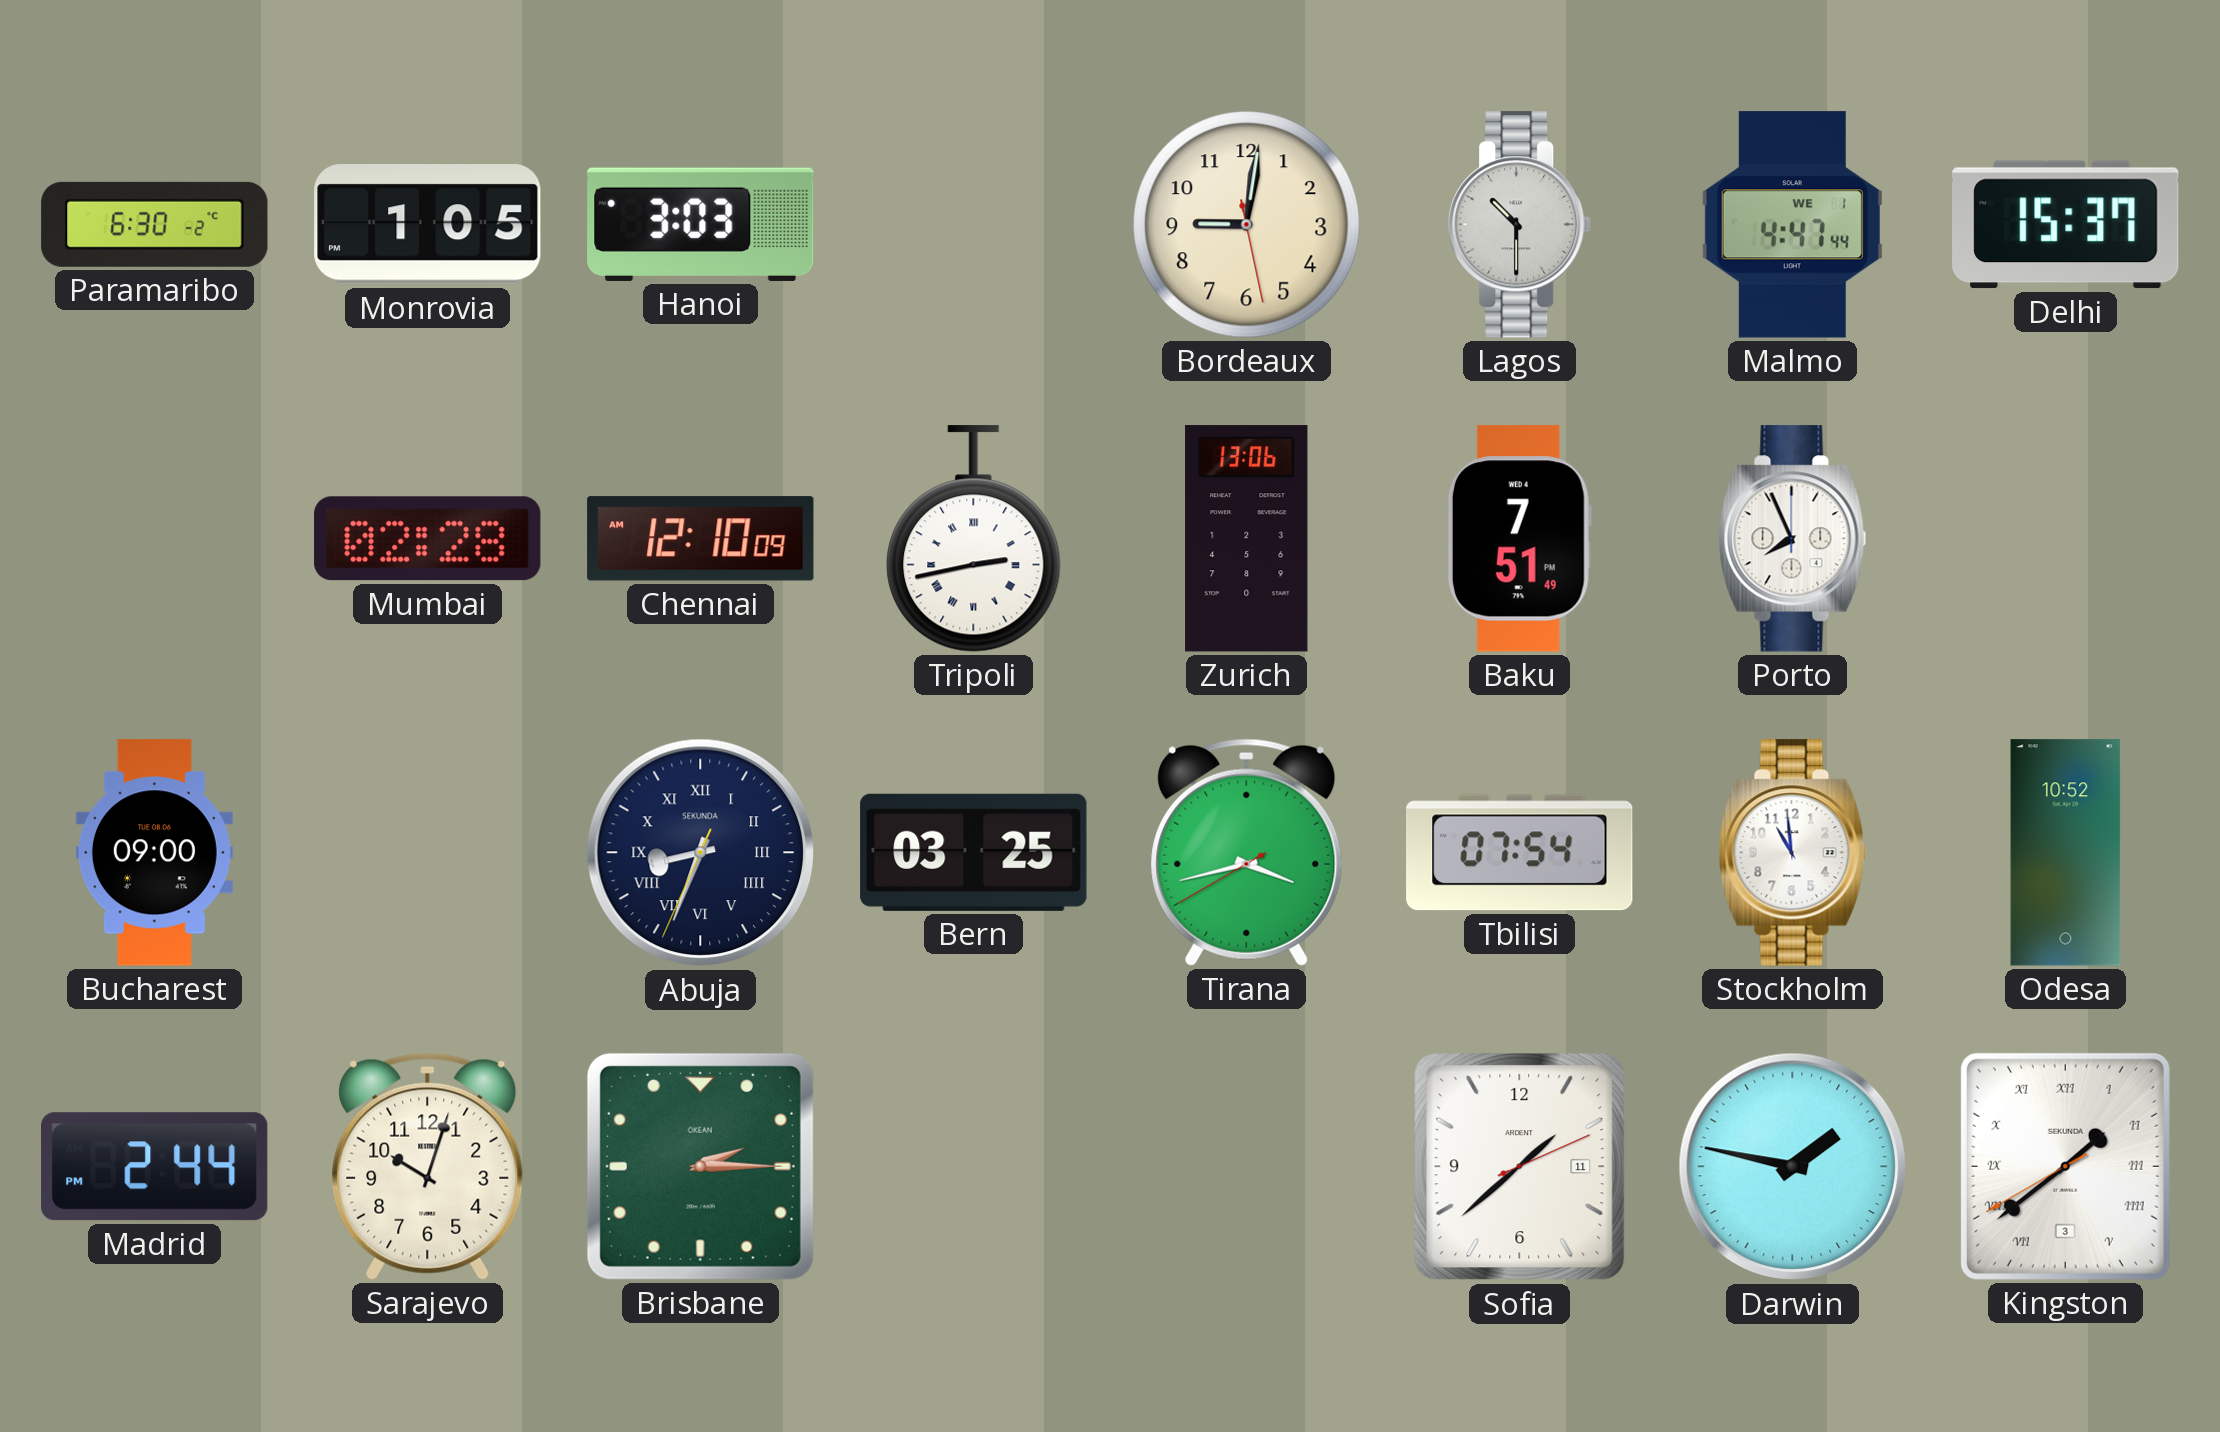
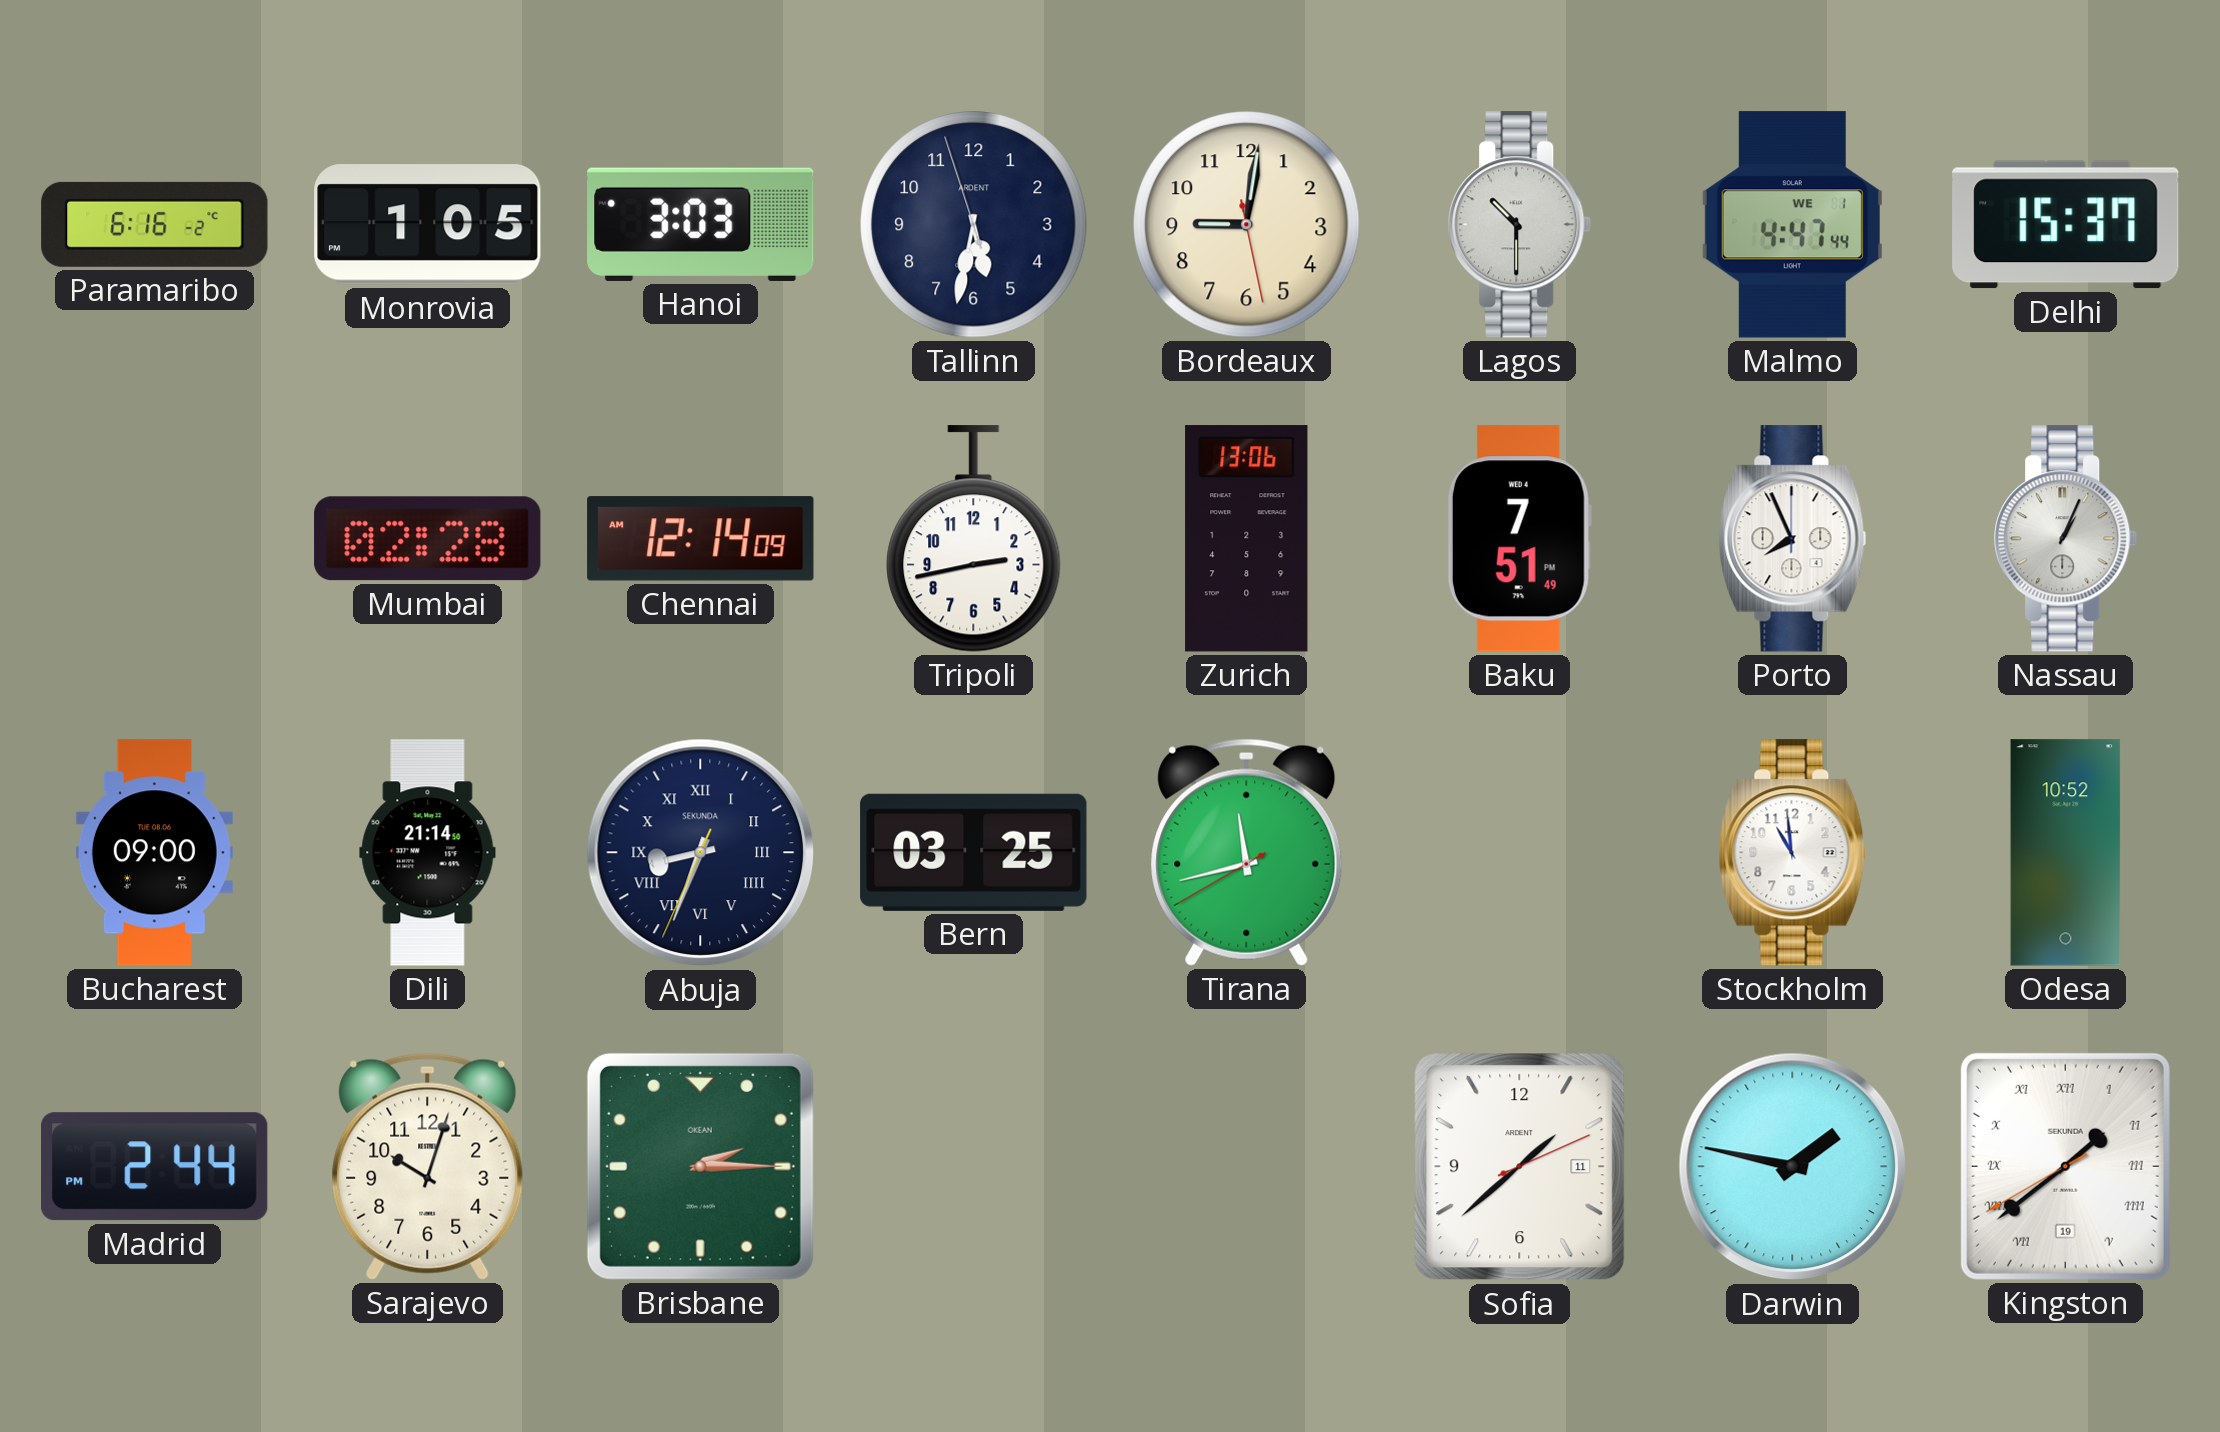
Paramaribo: 6:30 -> 6:16 (155, 224)
Tallinn: none -> 5:31 (974, 225)
Chennai: 12:10 -> 12:14 (701, 539)
Tripoli numerals: Roman -> Arabic (974, 539)
Nassau: none -> 1:04 (2066, 539)
Dili: none -> 21:14 (428, 853)
Tirana: 3:42 -> 11:42 (1247, 852)
Tbilisi: 07:54 -> none (1520, 853)
Kingston date: 3 -> 19 (2065, 1166)
